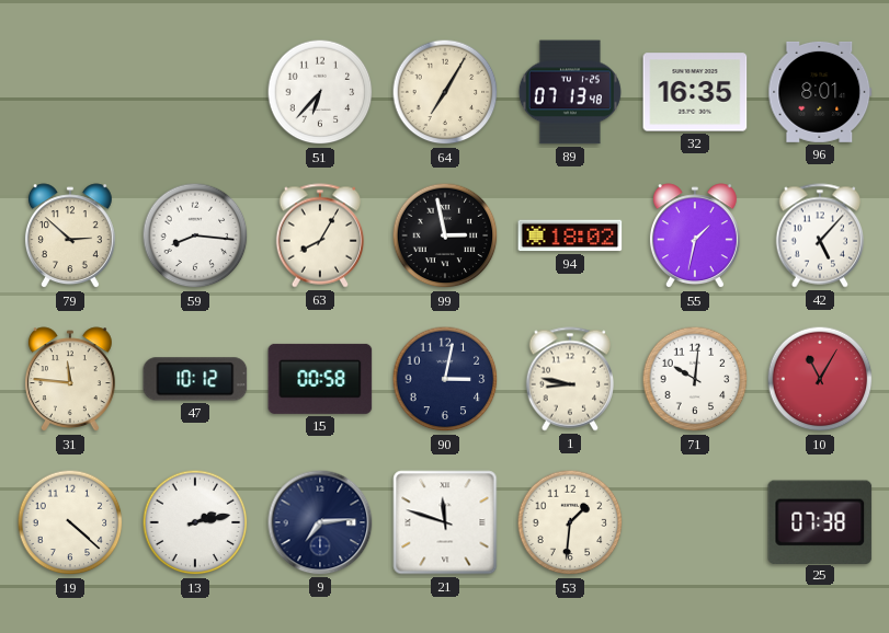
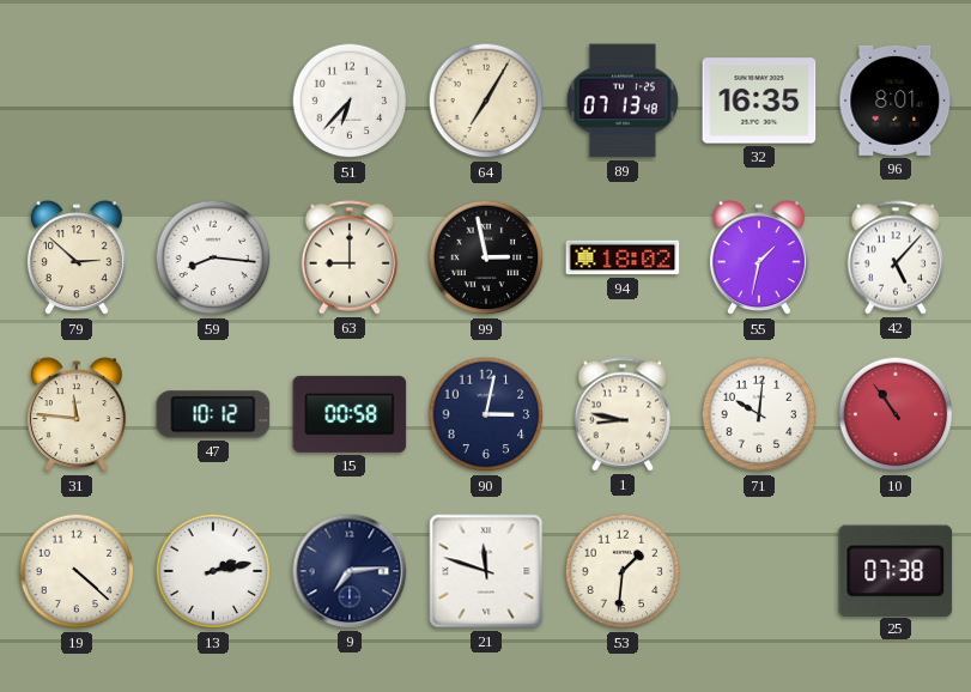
63: 8:05 -> 9:00 (350, 257)
10: 11:05 -> 10:54 (896, 414)
